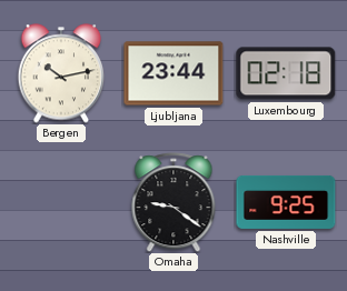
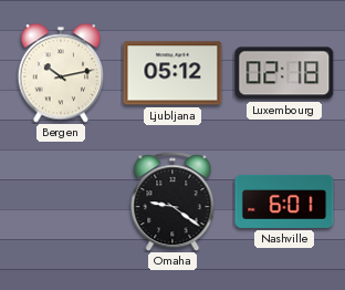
Ljubljana: 23:44 -> 05:12 (172, 73)
Nashville: 9:25 -> 6:01 (284, 201)
